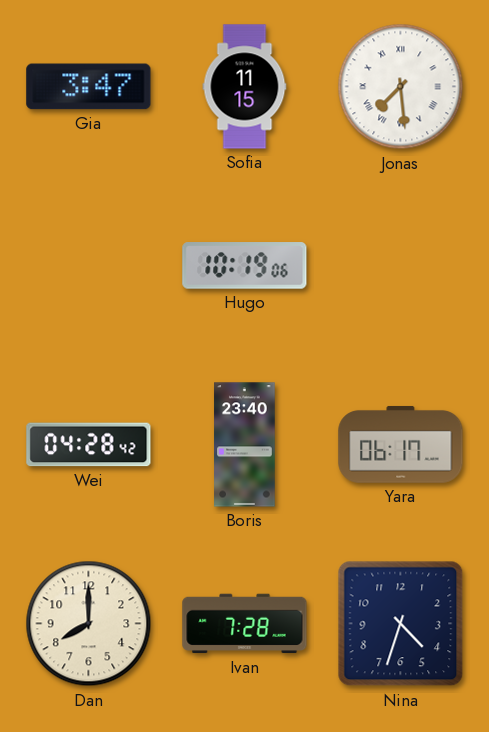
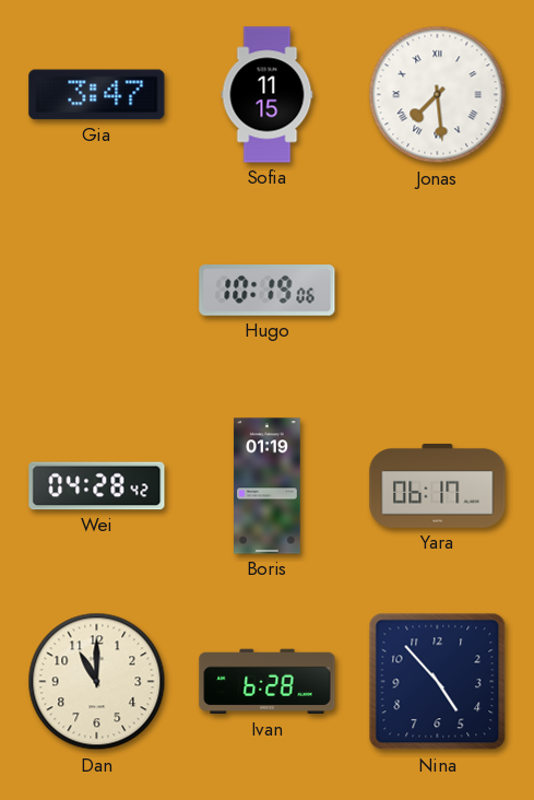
Boris: 23:40 -> 01:19 (268, 486)
Dan: 8:00 -> 11:00 (97, 682)
Ivan: 7:28 -> 6:28 (268, 682)
Nina: 4:33 -> 4:53 (438, 682)
